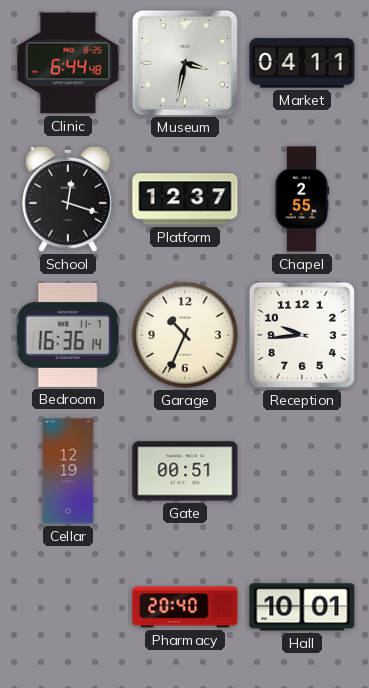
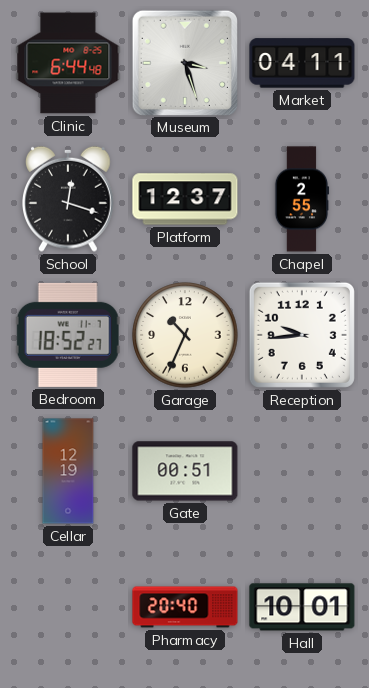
Museum: 3:32 -> 3:27 (185, 62)
Bedroom: 16:36 -> 18:52 (68, 335)
